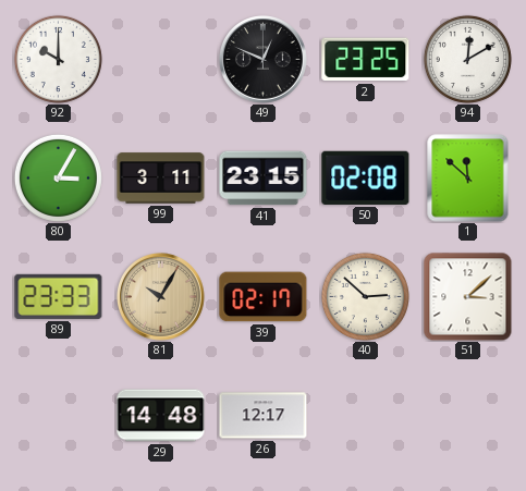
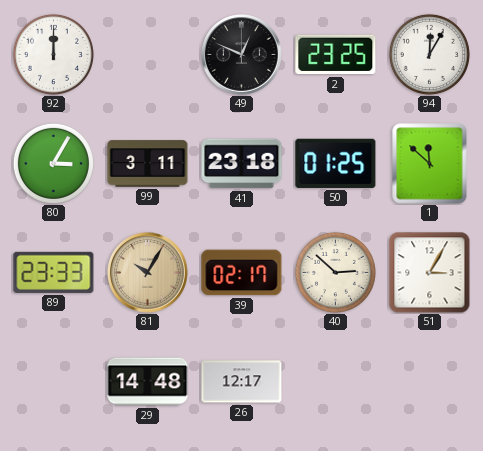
92: 10:00 -> 12:00 (53, 54)
94: 12:10 -> 12:05 (429, 54)
41: 23:15 -> 23:18 (242, 164)
50: 02:08 -> 01:25 (336, 163)
51: 3:08 -> 3:05 (430, 273)
